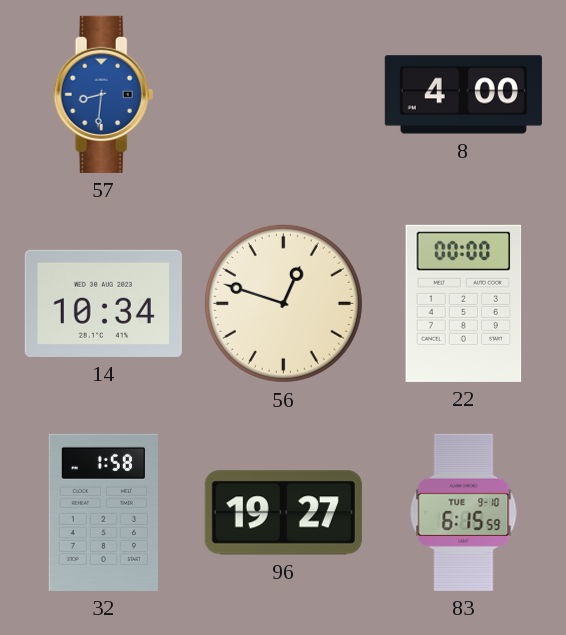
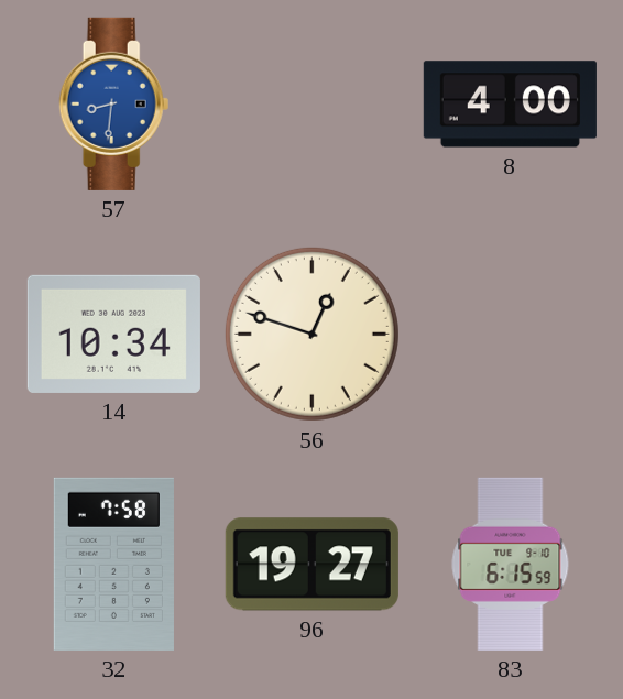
22: 00:00 -> none (464, 303)
32: 1:58 -> 7:58 (113, 564)
